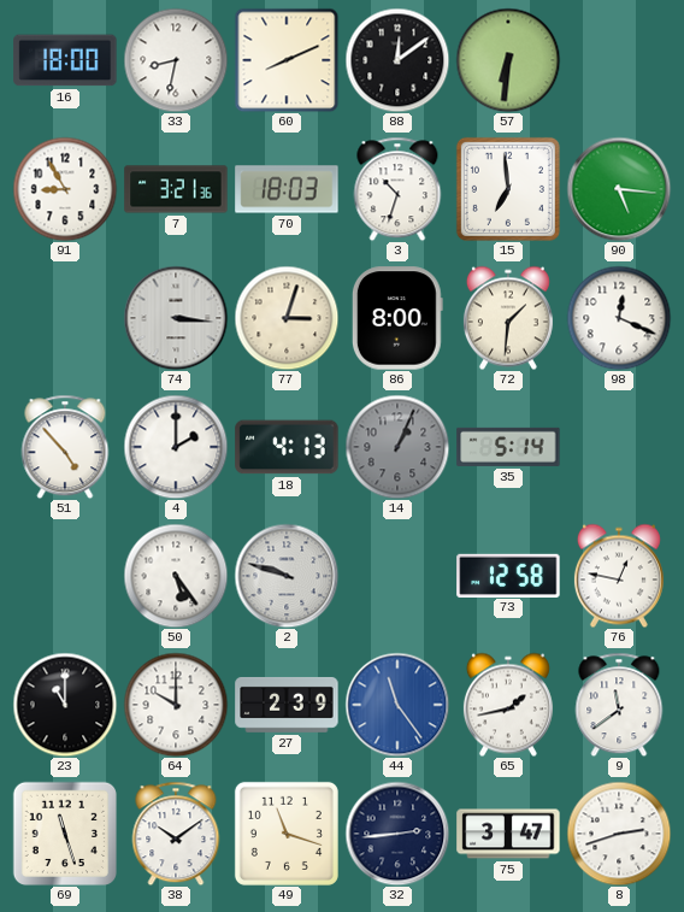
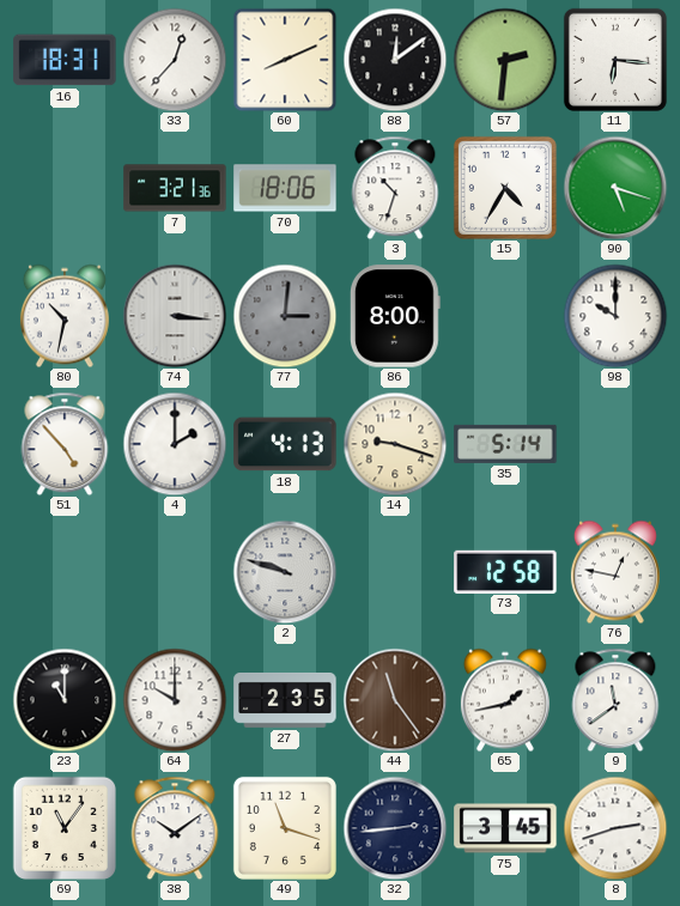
16: 18:00 -> 18:31 (65, 60)
33: 8:32 -> 12:37 (175, 60)
57: 6:31 -> 2:31 (505, 60)
11: none -> 6:16 (615, 60)
91: 8:55 -> none (65, 189)
70: 18:03 -> 18:06 (285, 188)
15: 6:59 -> 4:35 (505, 188)
90: 5:16 -> 5:18 (615, 188)
80: none -> 10:32 (65, 316)
77: 3:03 -> 3:01 (285, 316)
77 dial: cream -> grey (285, 316)
72: 1:31 -> none (508, 318)
98: 12:19 -> 10:00 (615, 316)
14: 1:04 -> 9:18 (395, 444)
14 dial: grey -> cream (395, 444)
50: 5:24 -> none (176, 576)
27: 2:39 -> 2:35 (285, 700)
44 dial: blue -> brown (395, 700)
69: 11:27 -> 11:06 (63, 827)
75: 3:47 -> 3:45 (505, 828)
